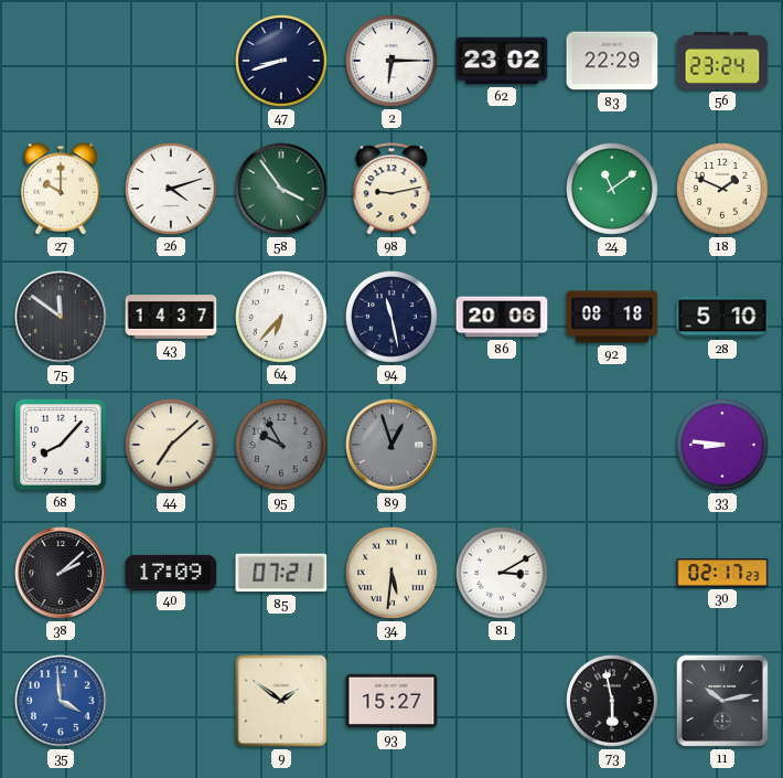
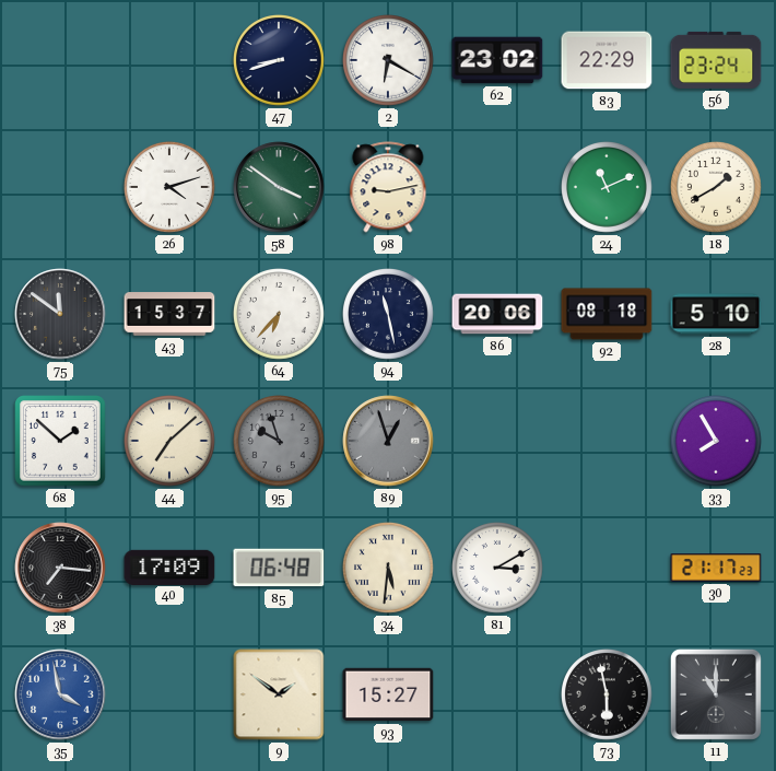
2: 6:15 -> 6:20 (389, 61)
27: 10:00 -> none (61, 189)
58: 3:54 -> 3:51 (279, 187)
24: 11:09 -> 11:11 (608, 188)
18: 1:49 -> 1:40 (717, 188)
43: 14:37 -> 15:37 (169, 314)
68: 8:07 -> 1:52 (60, 441)
95: 9:55 -> 9:57 (280, 442)
33: 8:46 -> 7:55 (717, 442)
38: 2:08 -> 7:16 (60, 568)
85: 07:21 -> 06:48 (279, 568)
30: 02:17 -> 21:17 (716, 568)
35: 3:59 -> 3:58 (60, 694)
11: 10:13 -> 11:00 (716, 694)
